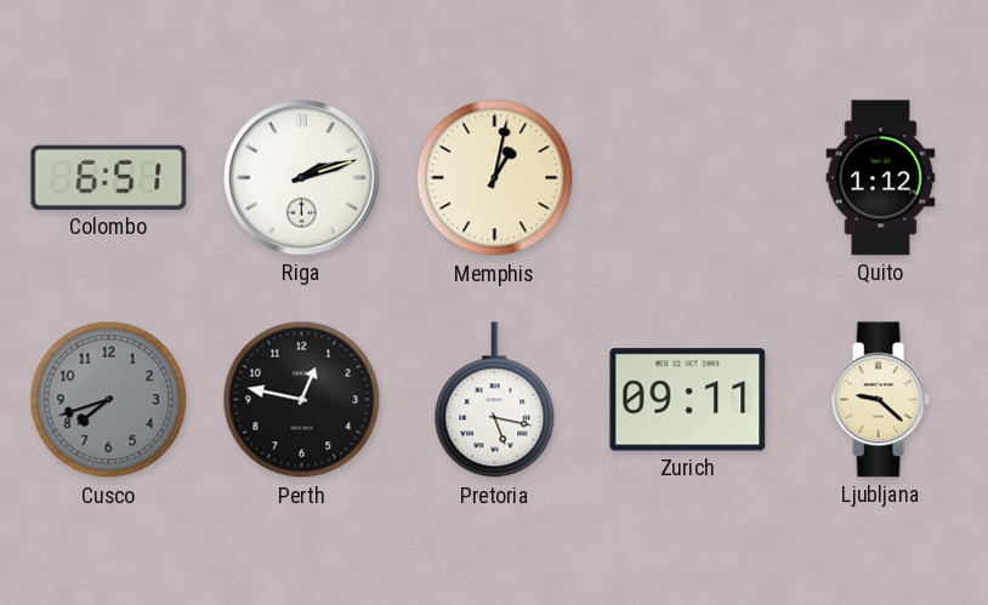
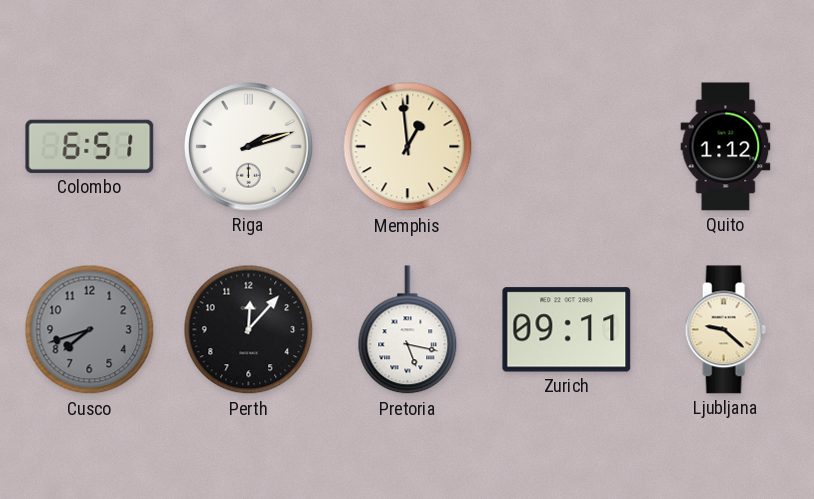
Memphis: 1:02 -> 12:59 (408, 147)
Perth: 12:47 -> 12:07 (249, 330)
